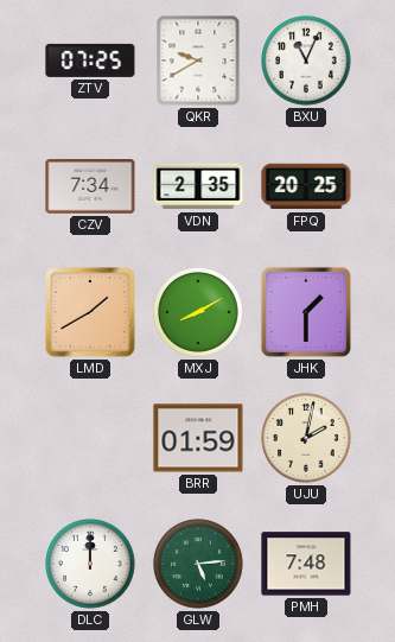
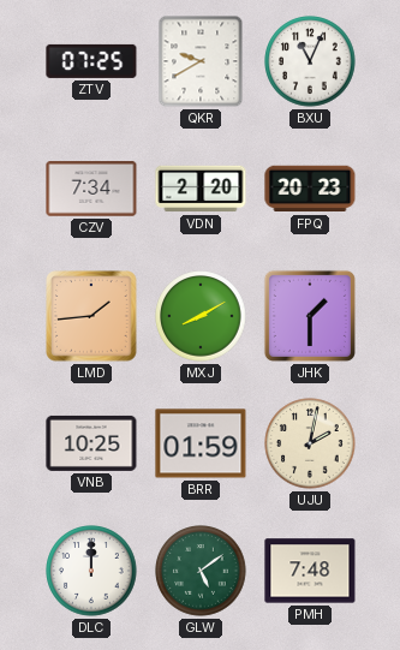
VDN: 2:35 -> 2:20 (201, 189)
FPQ: 20:25 -> 20:23 (310, 189)
LMD: 1:40 -> 1:44 (91, 316)
VNB: none -> 10:25 (91, 443)
GLW: 5:14 -> 5:09 (201, 571)
